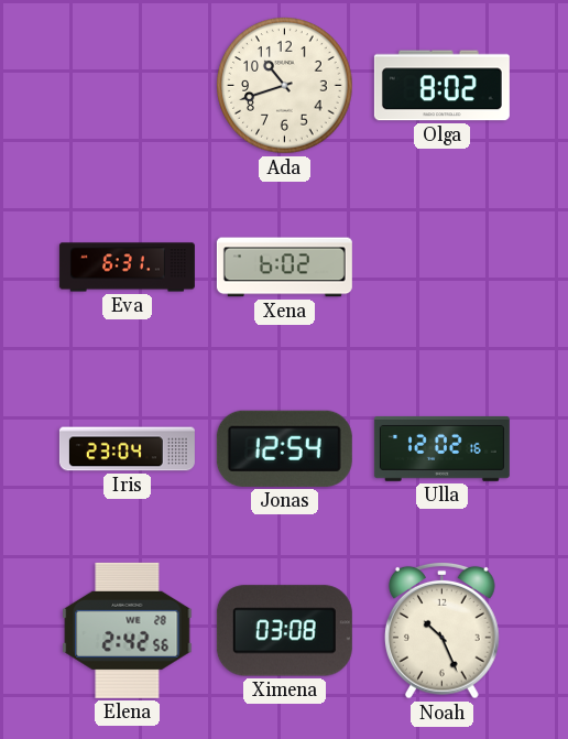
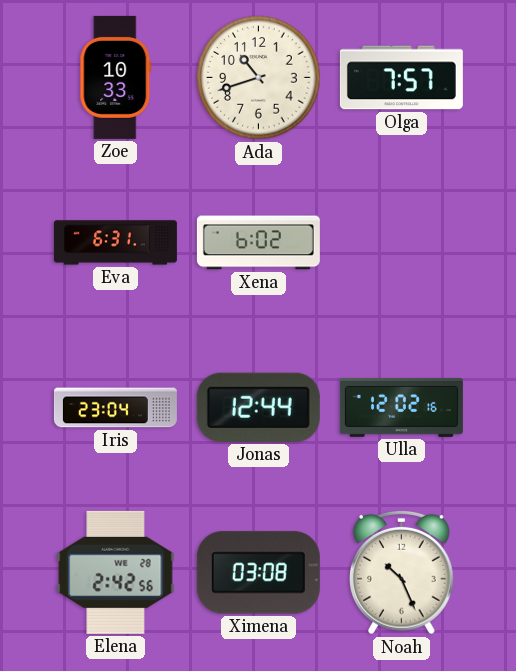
Zoe: none -> 10:33 (116, 77)
Olga: 8:02 -> 7:57 (401, 78)
Jonas: 12:54 -> 12:44 (258, 407)
